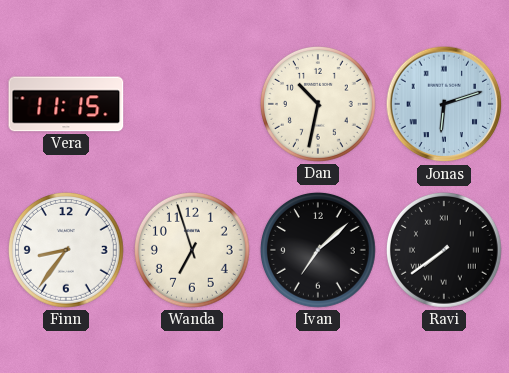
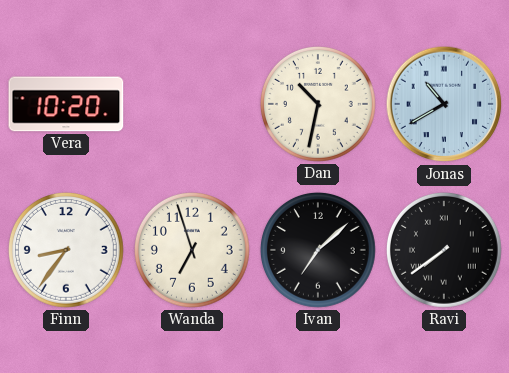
Vera: 11:15 -> 10:20 (66, 104)
Jonas: 6:12 -> 10:40 (444, 104)
